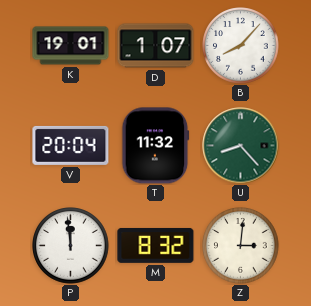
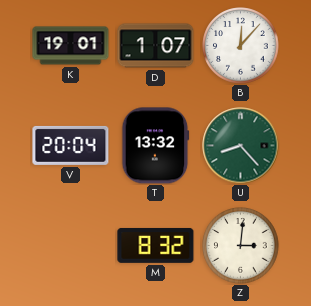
B: 8:07 -> 12:07 (241, 46)
T: 11:32 -> 13:32 (156, 146)
P: 11:59 -> none (71, 246)
